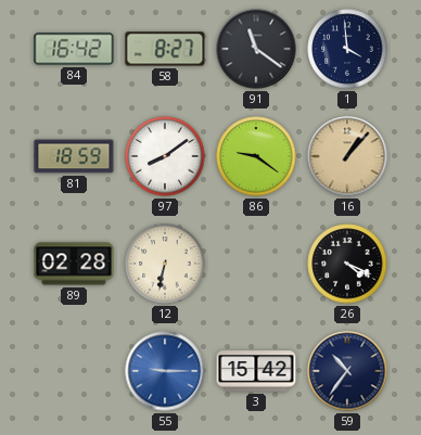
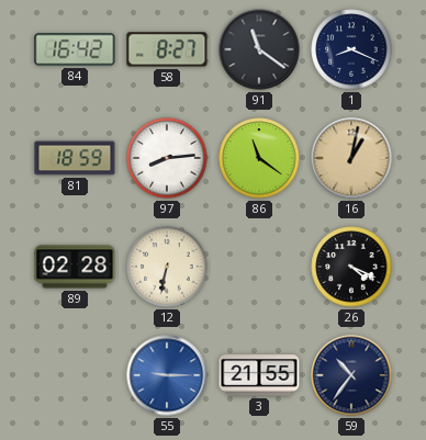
1: 3:59 -> 8:19 (351, 49)
97: 8:09 -> 8:14 (167, 158)
86: 9:21 -> 11:21 (259, 158)
16: 1:07 -> 1:02 (351, 158)
3: 15:42 -> 21:55 (259, 375)
